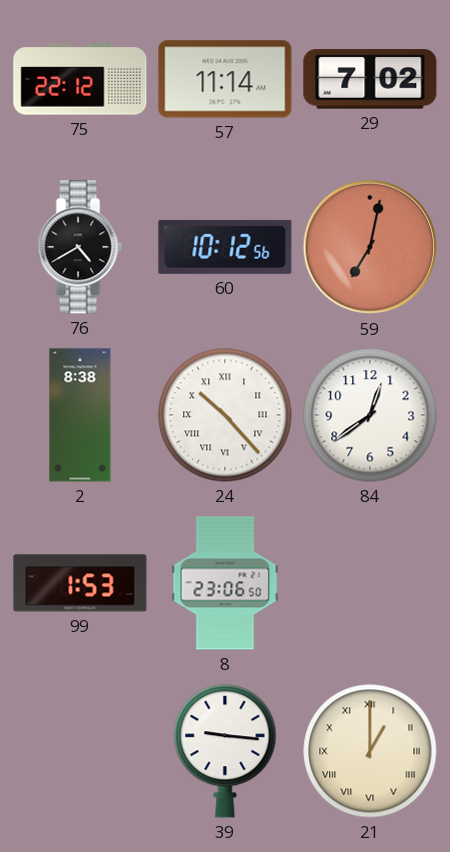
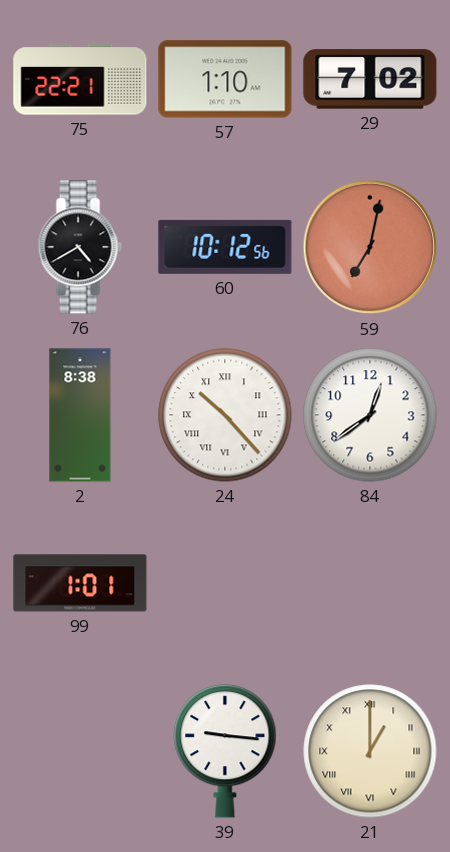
75: 22:12 -> 22:21 (80, 79)
57: 11:14 -> 1:10 (225, 79)
99: 1:53 -> 1:01 (80, 583)
8: 23:06 -> none (225, 583)
